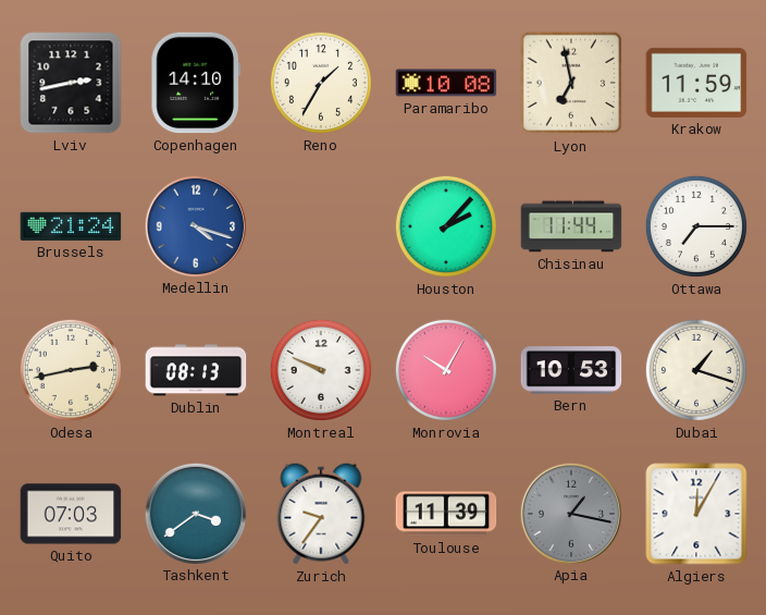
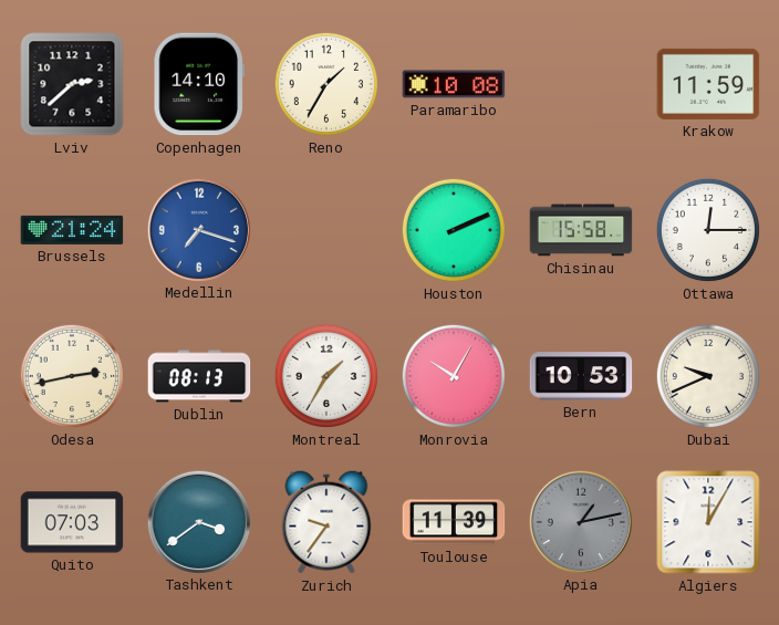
Lviv: 2:43 -> 2:38 (72, 84)
Lyon: 6:58 -> none (571, 83)
Medellin: 4:18 -> 7:18 (198, 229)
Houston: 2:07 -> 2:11 (454, 230)
Chisinau: 11:44 -> 15:58 (581, 230)
Ottawa: 7:15 -> 12:15 (708, 230)
Montreal: 9:49 -> 1:35 (326, 376)
Dubai: 1:18 -> 9:41 (708, 376)
Apia: 1:17 -> 1:13 (580, 521)
